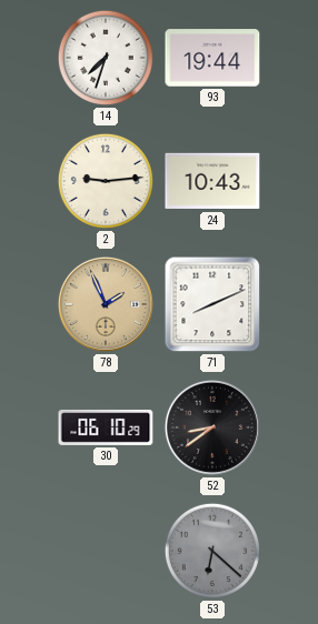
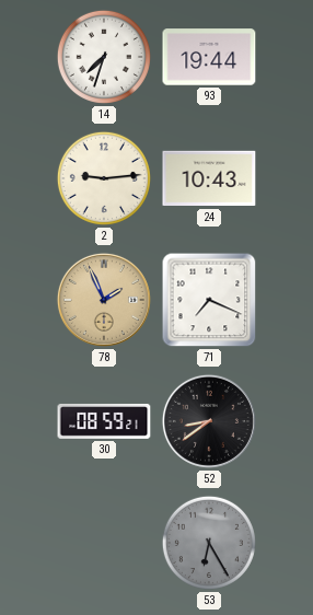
71: 8:11 -> 7:19 (209, 300)
30: 06:10 -> 08:59 (104, 421)
53: 6:22 -> 6:25 (209, 543)
